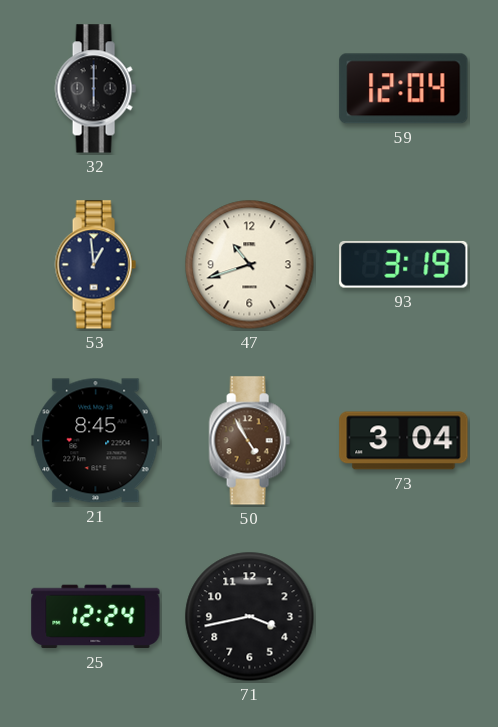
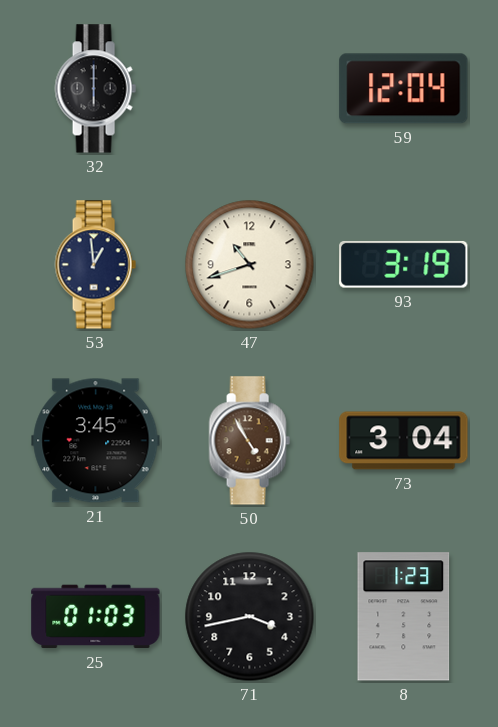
21: 8:45 -> 3:45 (96, 441)
25: 12:24 -> 01:03 (96, 617)
8: none -> 1:23 (404, 617)
